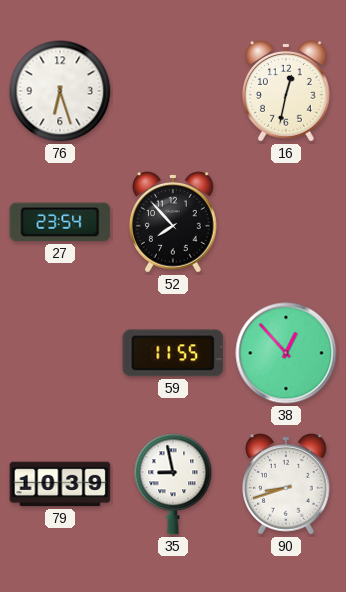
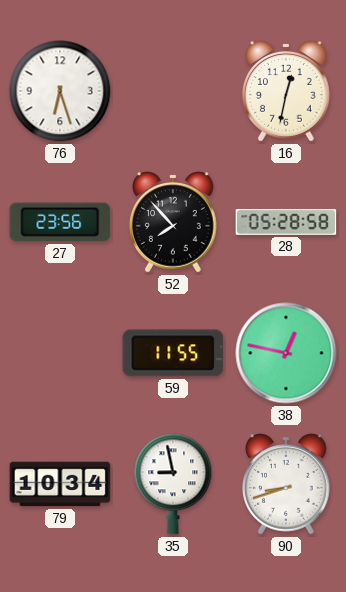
27: 23:54 -> 23:56 (60, 222)
28: none -> 05:28 (286, 222)
38: 12:53 -> 12:47 (286, 353)
79: 10:39 -> 10:34 (60, 484)
